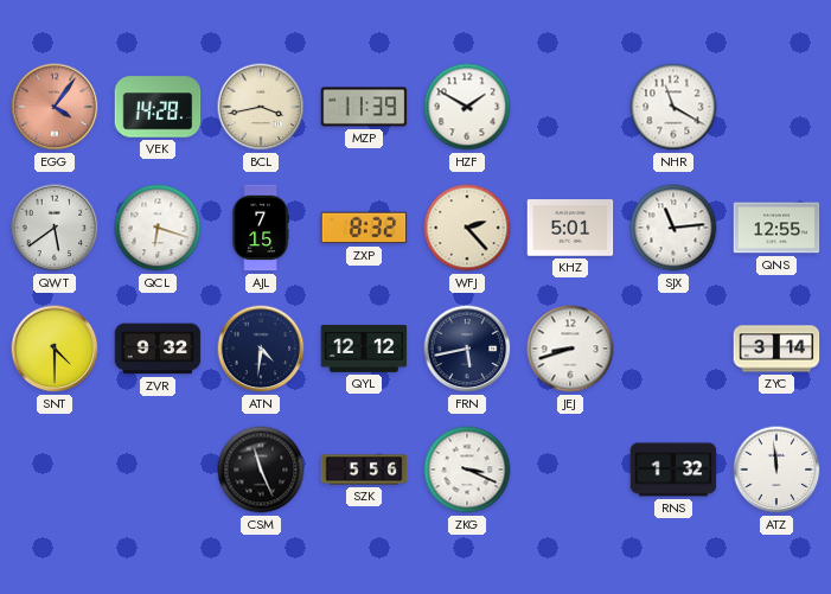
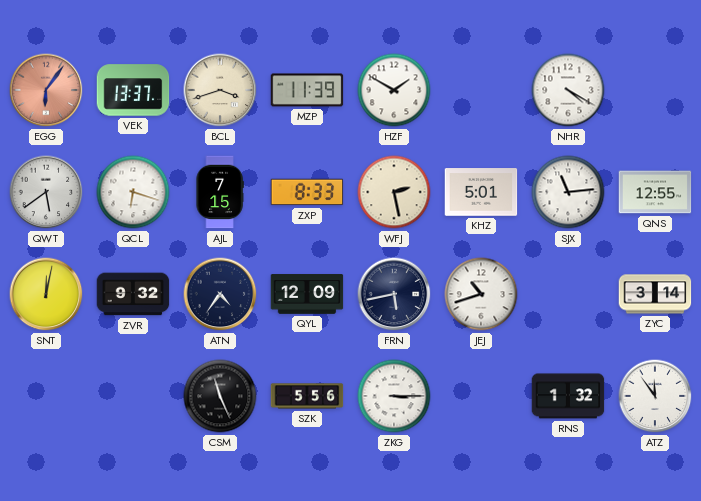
EGG: 4:06 -> 6:06 (46, 90)
VEK: 14:28 -> 13:37 (133, 90)
BCL: 3:43 -> 3:42 (220, 90)
NHR: 11:20 -> 4:20 (568, 90)
ZXP: 8:32 -> 8:33 (307, 192)
WFJ: 2:23 -> 2:28 (394, 192)
SNT: 4:30 -> 12:02 (46, 294)
ATN: 4:31 -> 4:36 (220, 294)
QYL: 12:12 -> 12:09 (307, 294)
JEJ: 8:42 -> 10:42 (481, 294)
ZKG: 3:19 -> 3:15 (394, 396)
ATZ: 11:59 -> 11:54 (655, 396)
